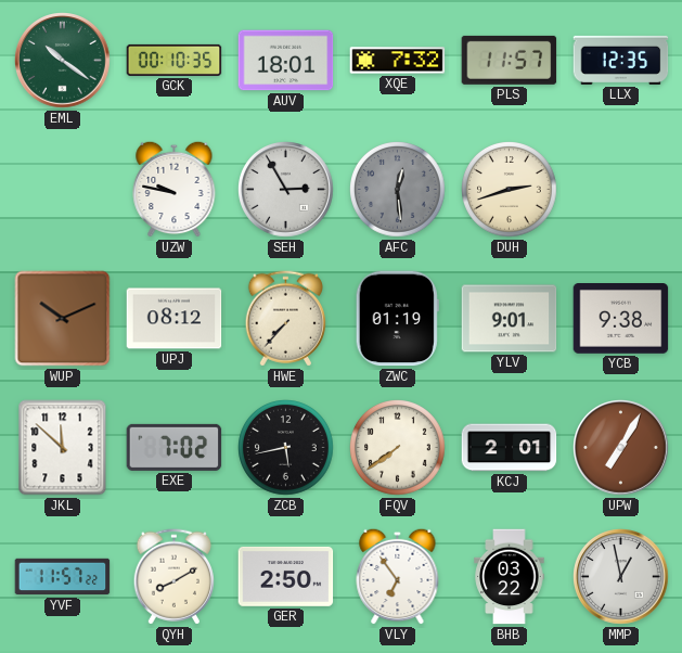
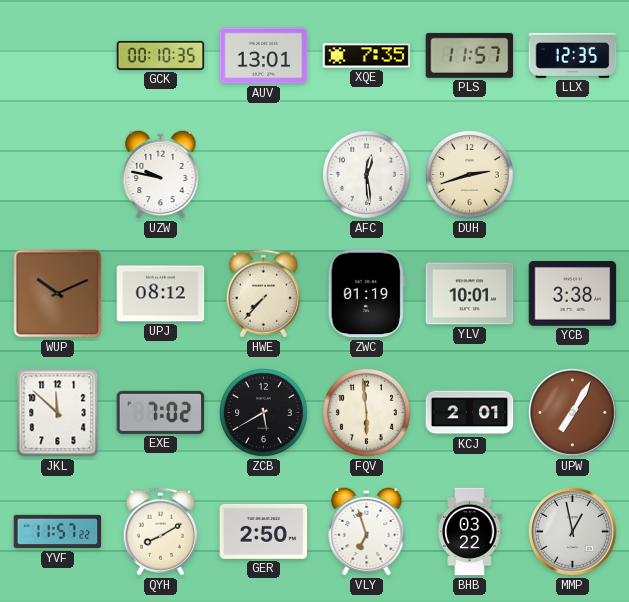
EML: 10:21 -> none (63, 61)
AUV: 18:01 -> 13:01 (264, 56)
XQE: 7:32 -> 7:35 (367, 56)
SEH: 2:55 -> none (286, 190)
AFC dial: grey -> white (367, 175)
YLV: 9:01 -> 10:01 (470, 294)
YCB: 9:38 -> 3:38 (573, 294)
ZCB: 5:43 -> 5:40 (264, 413)
FQV: 7:39 -> 5:59 (367, 413)
VLY: 6:54 -> 6:57 (367, 531)
